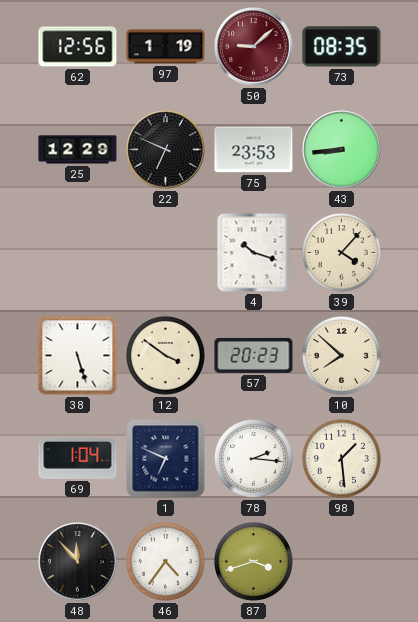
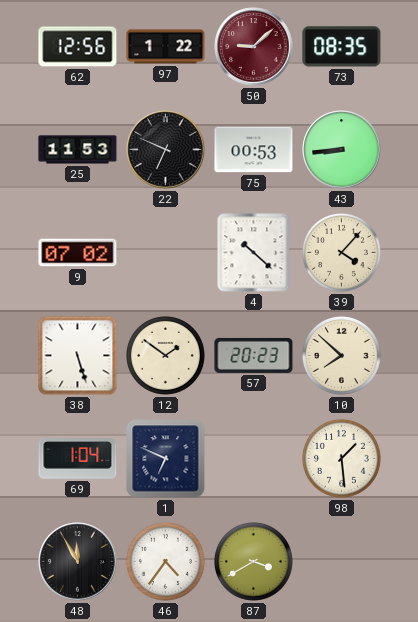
97: 1:19 -> 1:22 (166, 47)
25: 12:29 -> 11:53 (78, 150)
75: 23:53 -> 00:53 (254, 150)
9: none -> 07:02 (78, 253)
4: 10:18 -> 10:22 (254, 253)
12: 3:51 -> 1:51 (165, 355)
78: 2:16 -> none (253, 458)
48: 11:53 -> 11:55 (78, 562)
87: 3:42 -> 3:40 (253, 561)
